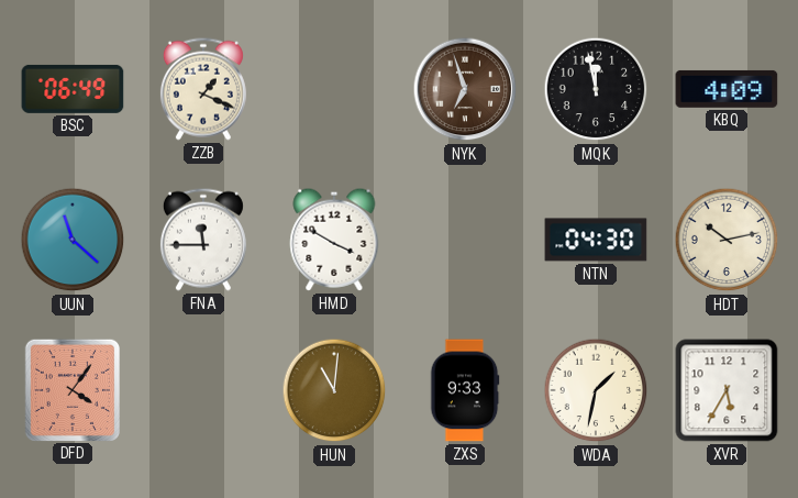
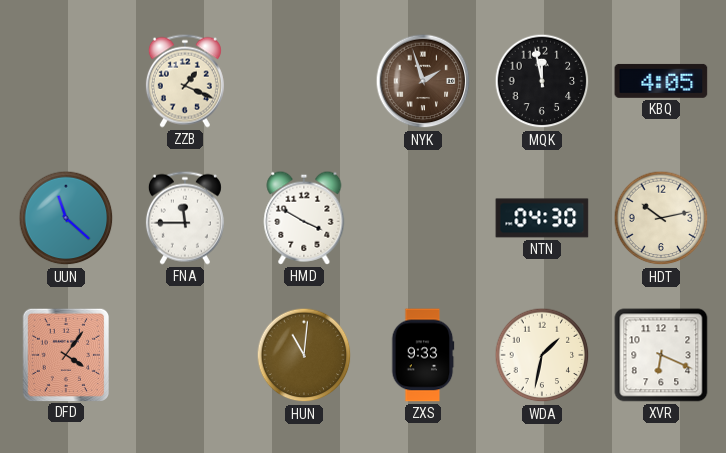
BSC: 06:49 -> none (73, 89)
NYK: 6:57 -> 1:57 (423, 81)
KBQ: 4:09 -> 4:05 (661, 81)
XVR: 5:35 -> 6:19 (661, 355)
